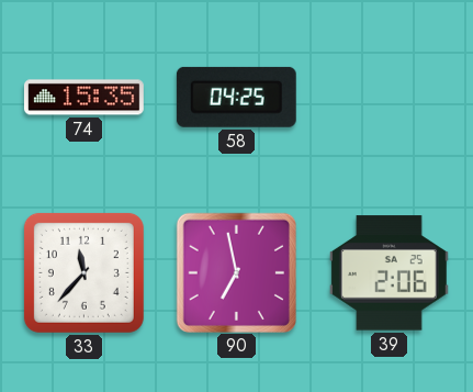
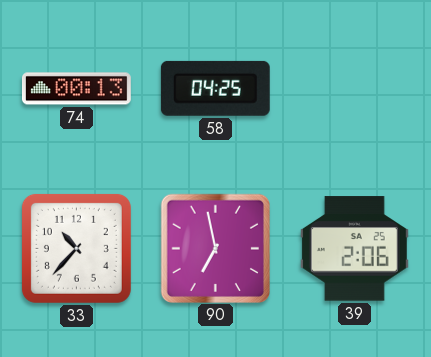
74: 15:35 -> 00:13 (76, 89)
33: 11:37 -> 10:37 (76, 248)
